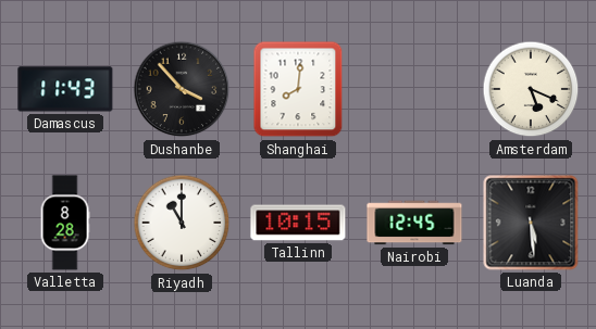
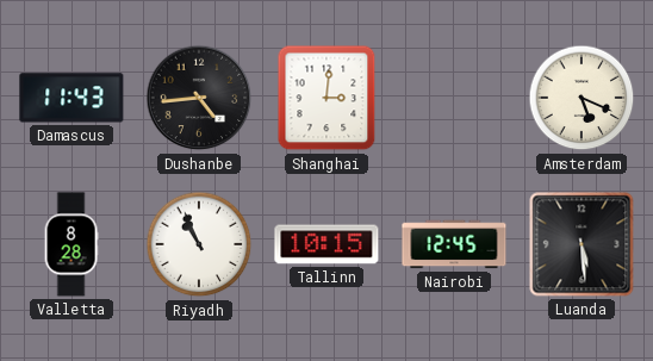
Dushanbe: 3:53 -> 4:44 (199, 98)
Shanghai: 8:01 -> 3:01 (326, 98)
Riyadh: 11:00 -> 10:56 (199, 244)
